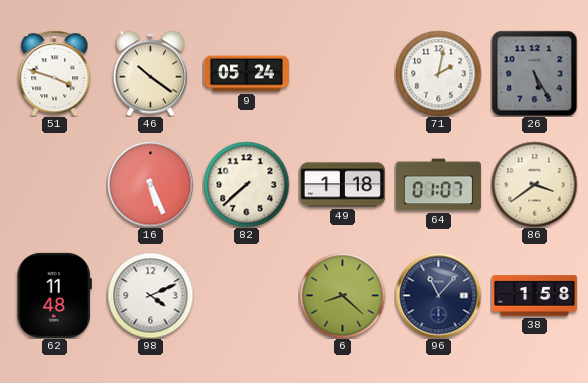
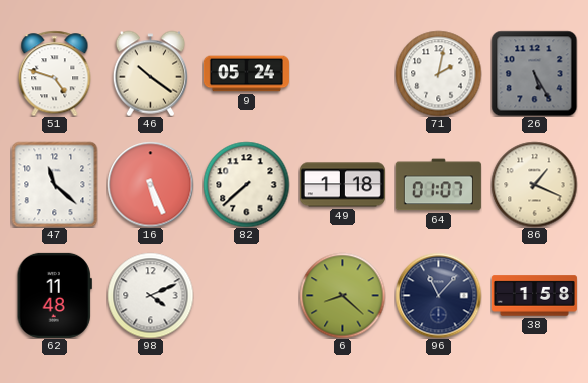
51: 3:48 -> 4:48 (55, 73)
47: none -> 11:22 (54, 184)
86: 3:39 -> 1:19 (534, 184)
